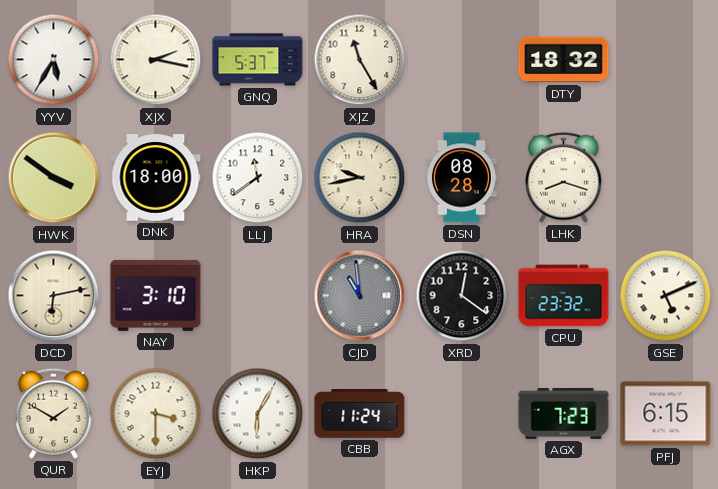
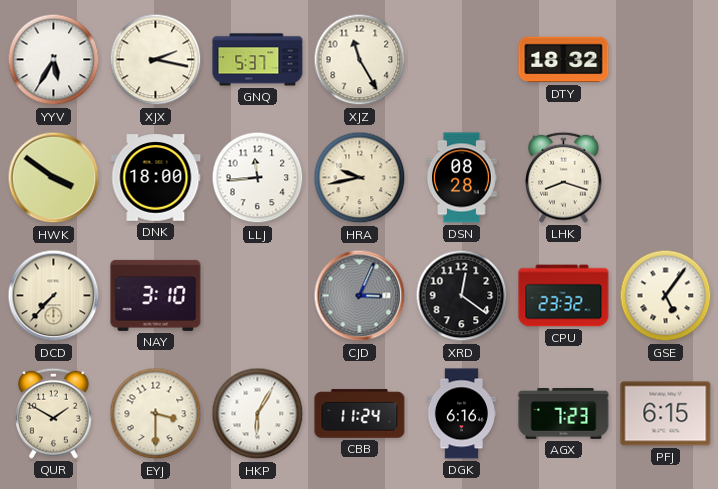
LLJ: 11:39 -> 11:44 (258, 178)
DCD: 6:13 -> 7:37 (54, 296)
CJD: 10:59 -> 3:04 (360, 296)
GSE: 5:11 -> 5:06 (666, 296)
DGK: none -> 6:16 (461, 414)
